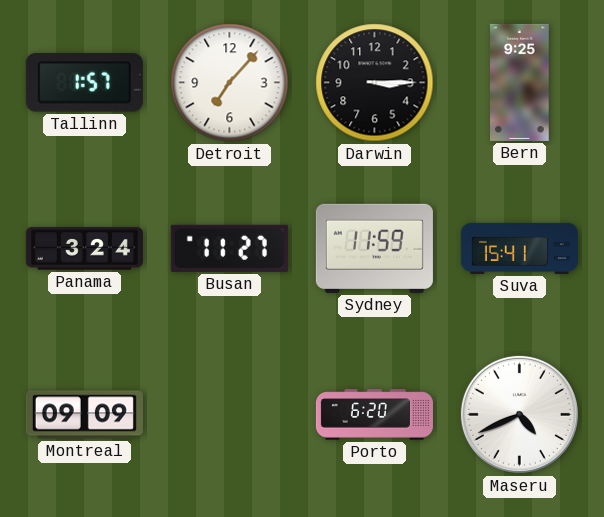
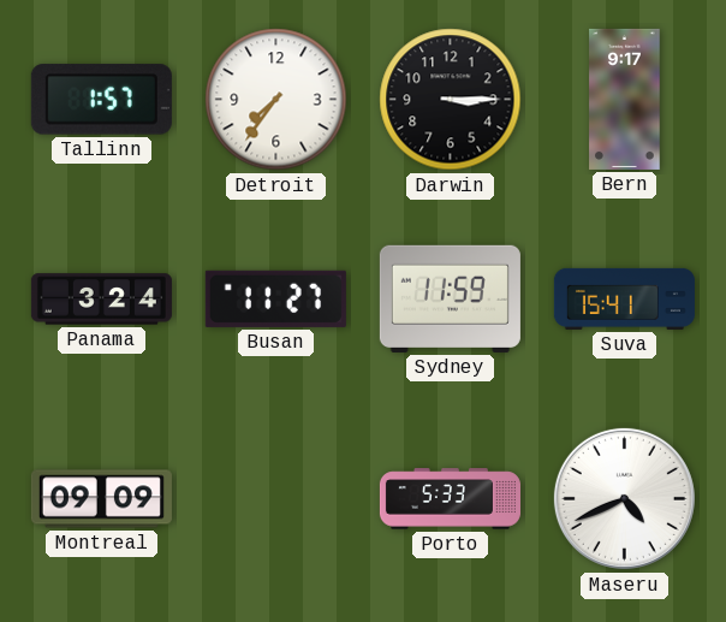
Detroit: 7:07 -> 7:36 (276, 100)
Bern: 9:25 -> 9:17 (625, 99)
Porto: 6:20 -> 5:33 (450, 499)
